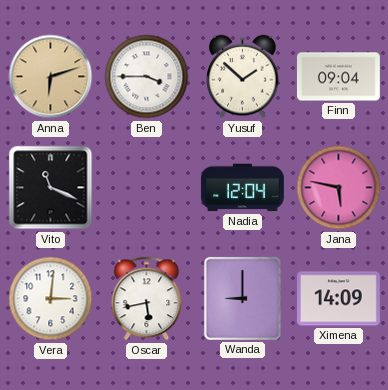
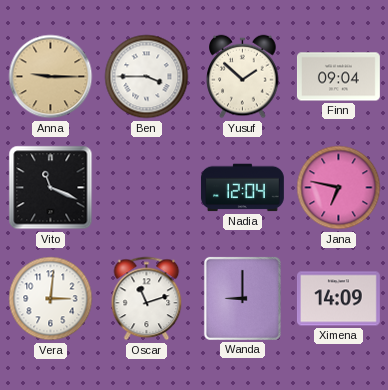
Anna: 6:12 -> 9:15 (51, 77)
Jana: 5:47 -> 6:47 (339, 188)
Oscar: 5:43 -> 11:12 (147, 299)
